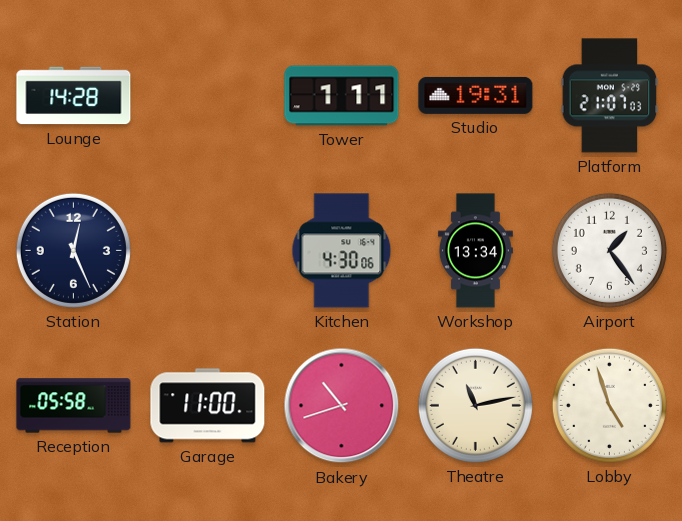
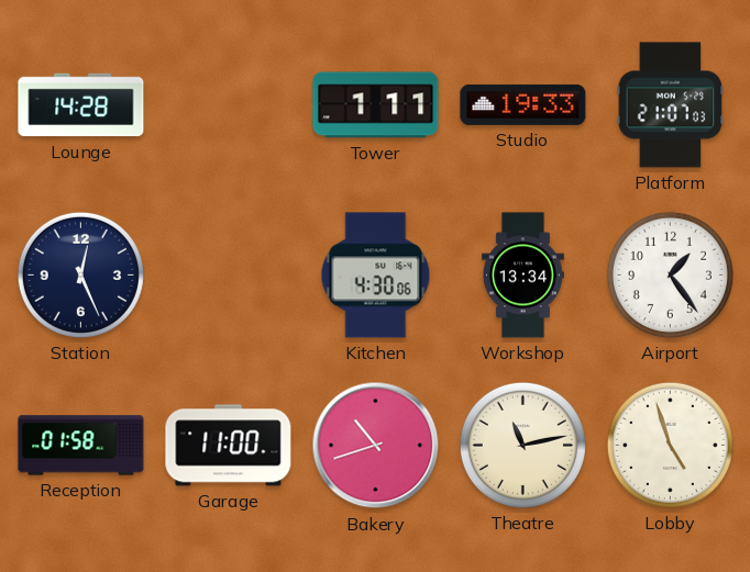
Studio: 19:31 -> 19:33 (523, 104)
Reception: 05:58 -> 01:58 (81, 446)
